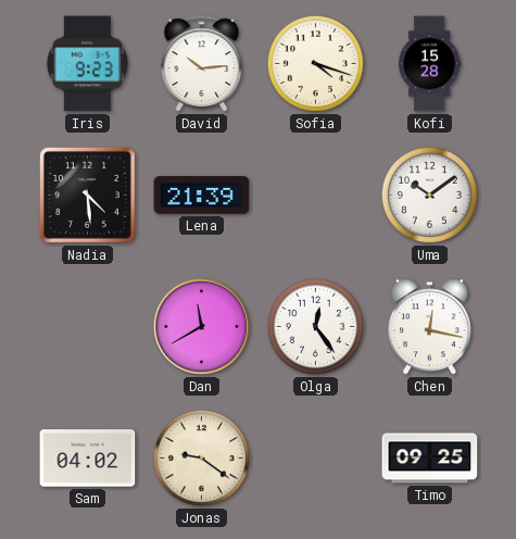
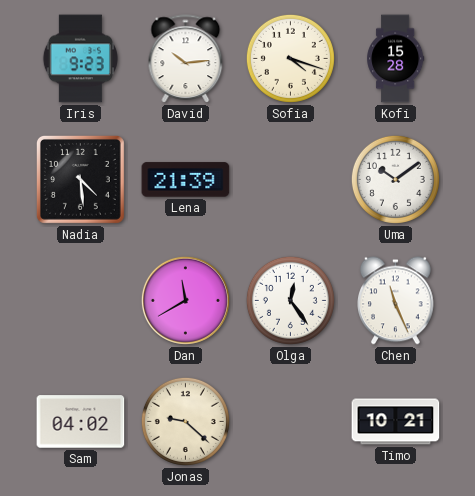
Chen: 12:17 -> 11:26 (396, 301)
Jonas: 9:21 -> 9:22 (185, 421)
Timo: 09:25 -> 10:21 (396, 422)
